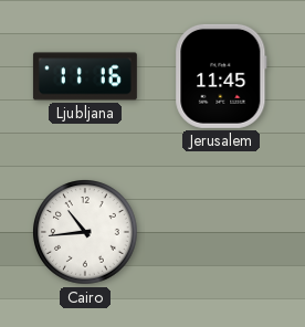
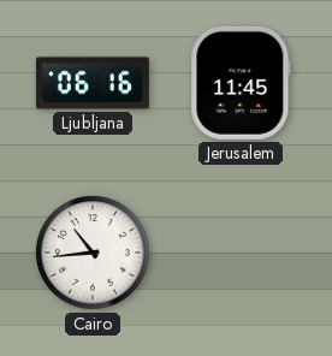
Ljubljana: 11:16 -> 06:16 (93, 83)
